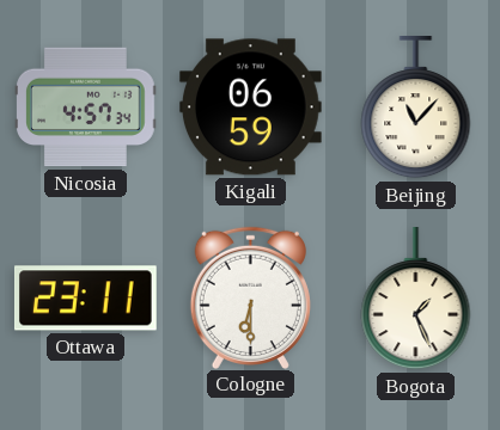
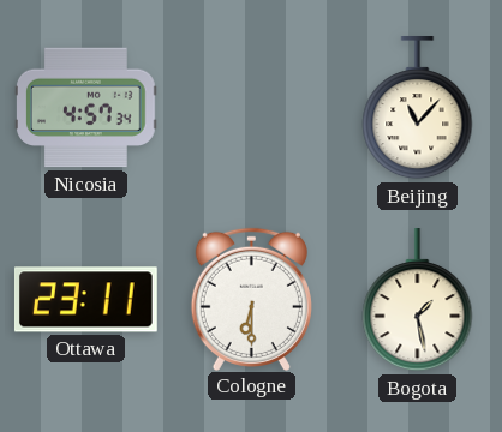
Kigali: 06:59 -> none (250, 107)
Bogota: 1:26 -> 1:28 (418, 301)
